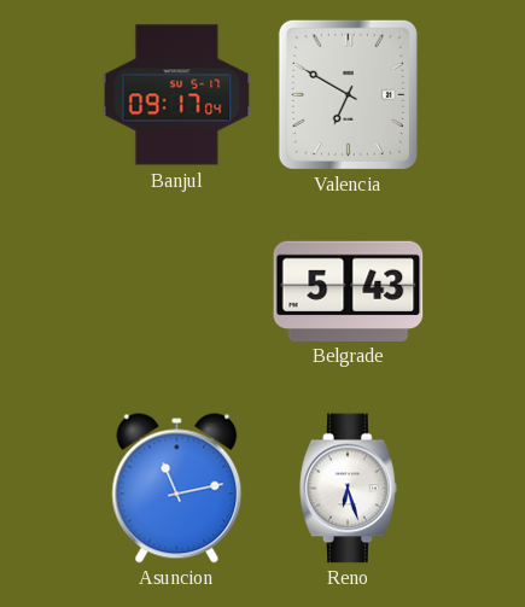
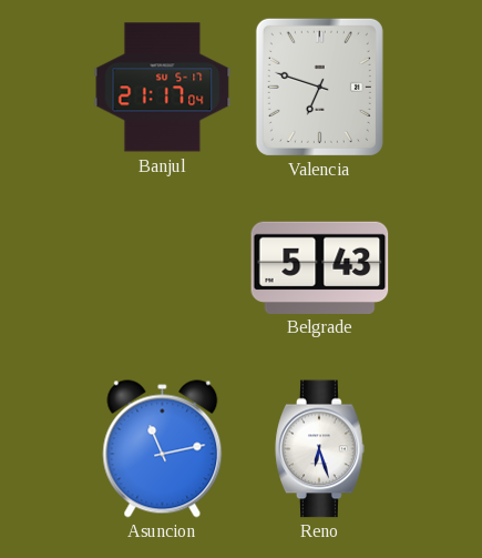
Banjul: 09:17 -> 21:17 (163, 88)
Valencia: 6:50 -> 6:48 (319, 87)
